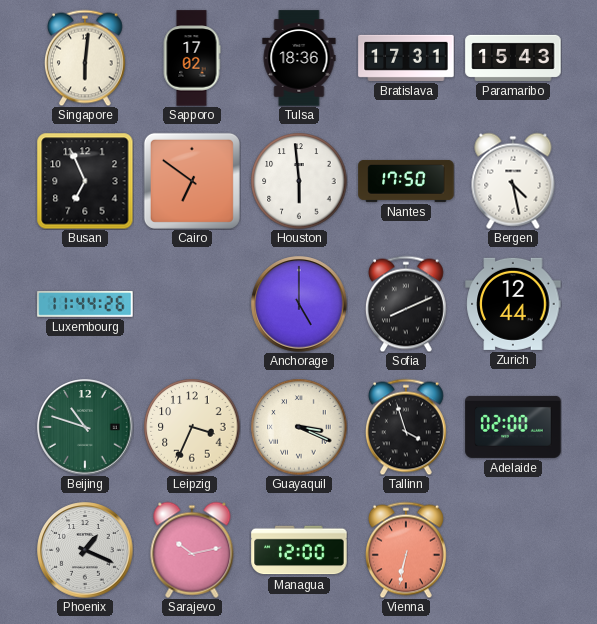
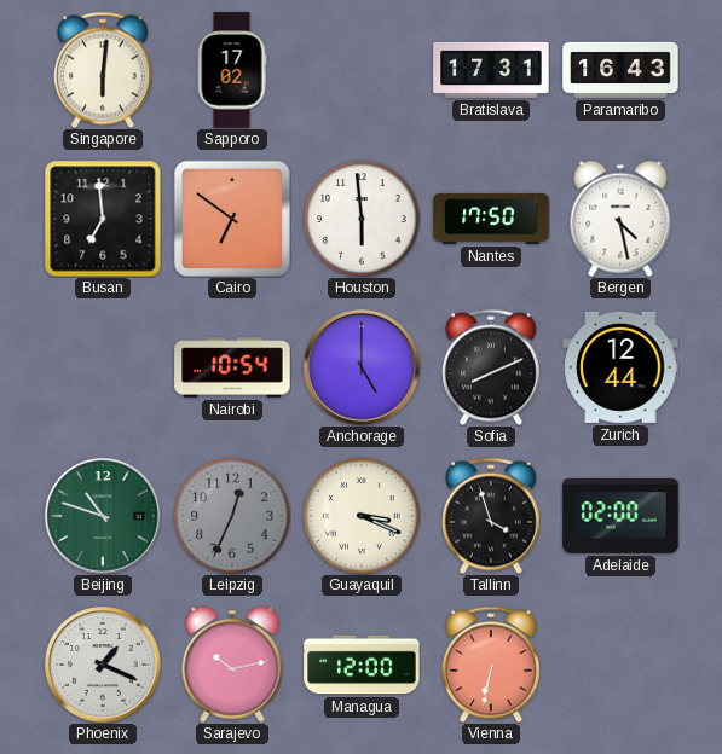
Tulsa: 18:36 -> none (299, 58)
Paramaribo: 15:43 -> 16:43 (620, 70)
Busan: 6:56 -> 6:59 (103, 219)
Luxembourg: 11:44 -> none (85, 304)
Nairobi: none -> 10:54 (232, 367)
Leipzig: 3:34 -> 12:34 (232, 516)
Leipzig dial: cream -> grey (232, 516)
